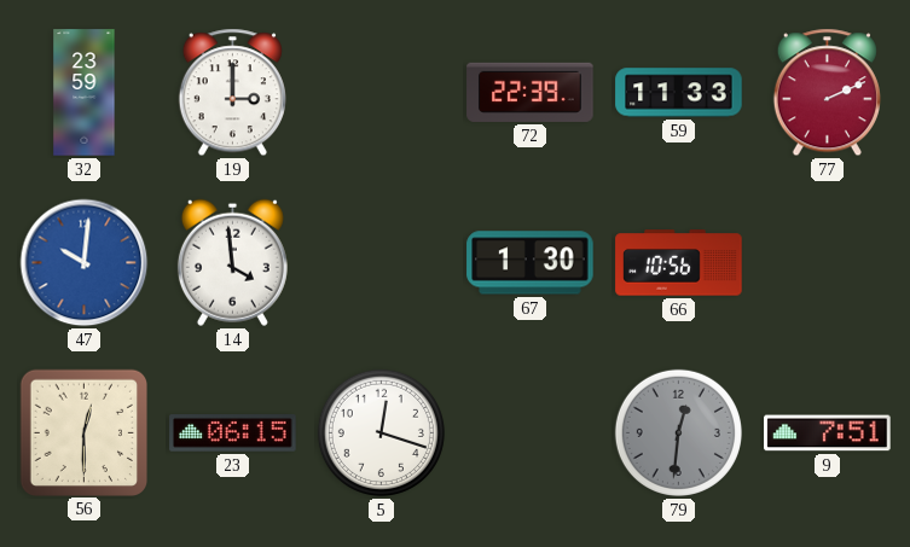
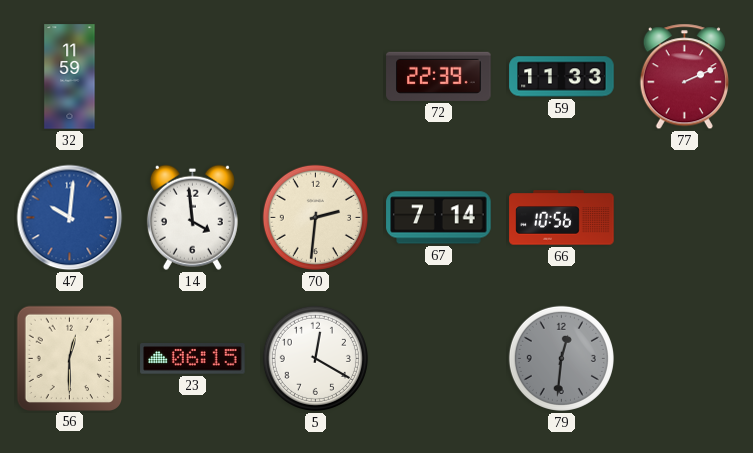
32: 23:59 -> 11:59 (70, 77)
19: 3:00 -> none (232, 93)
70: none -> 2:31 (315, 217)
67: 1:30 -> 7:14 (439, 218)
5: 12:18 -> 12:20 (315, 358)
9: 7:51 -> none (828, 433)
